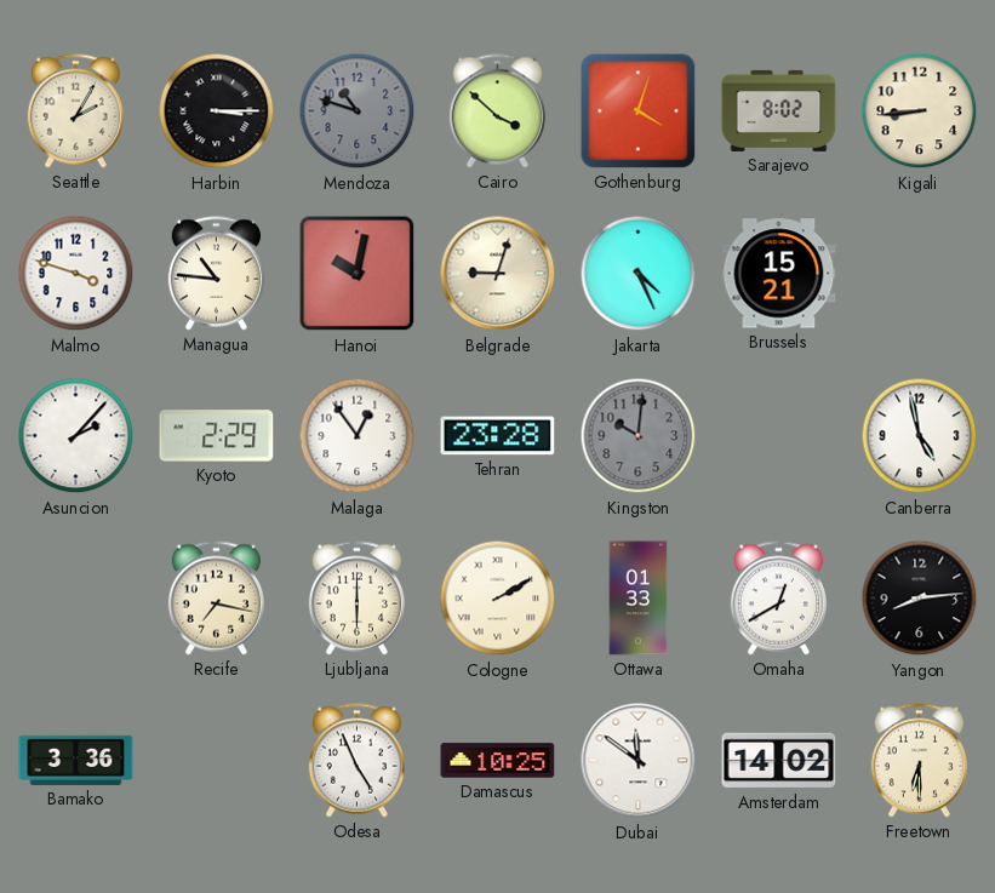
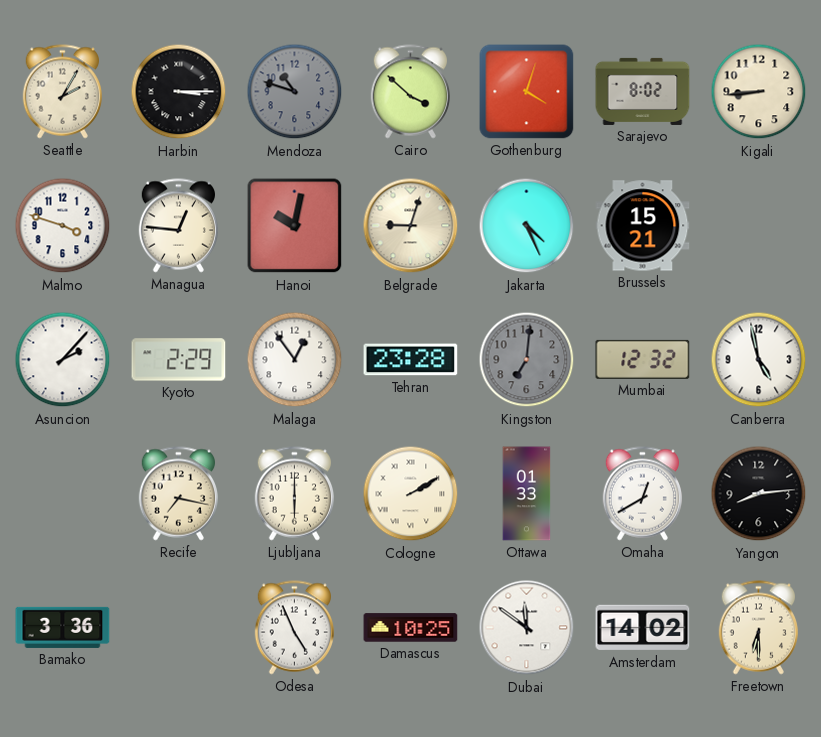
Managua: 10:46 -> 12:46 (178, 226)
Kingston: 10:01 -> 7:01 (527, 360)
Mumbai: none -> 12:32 (643, 359)
